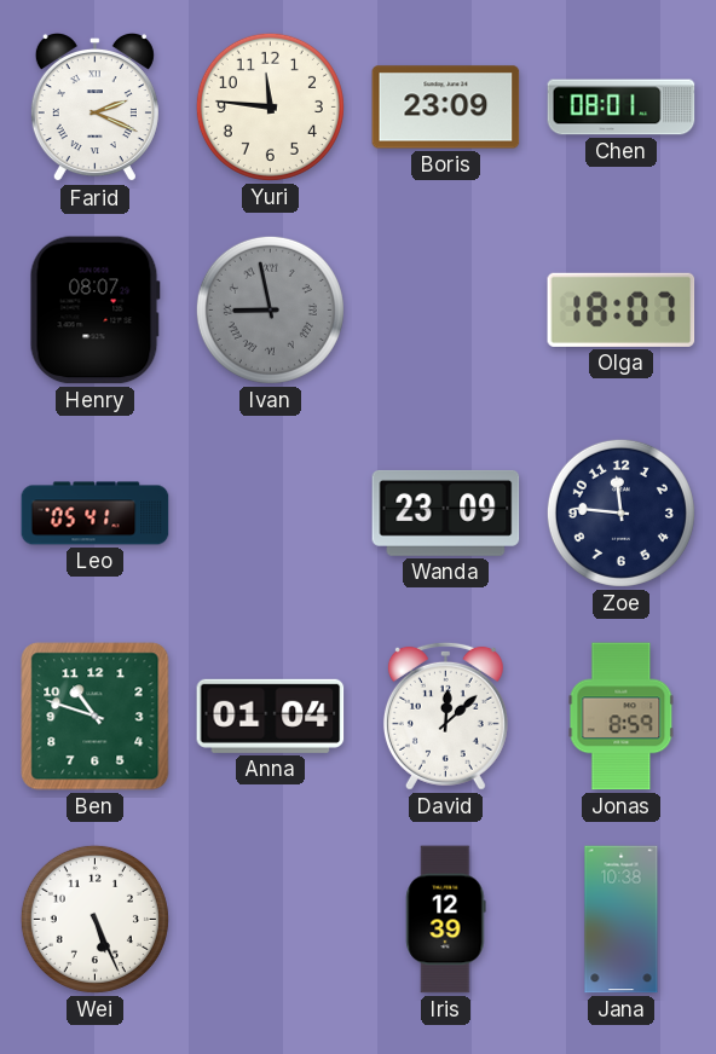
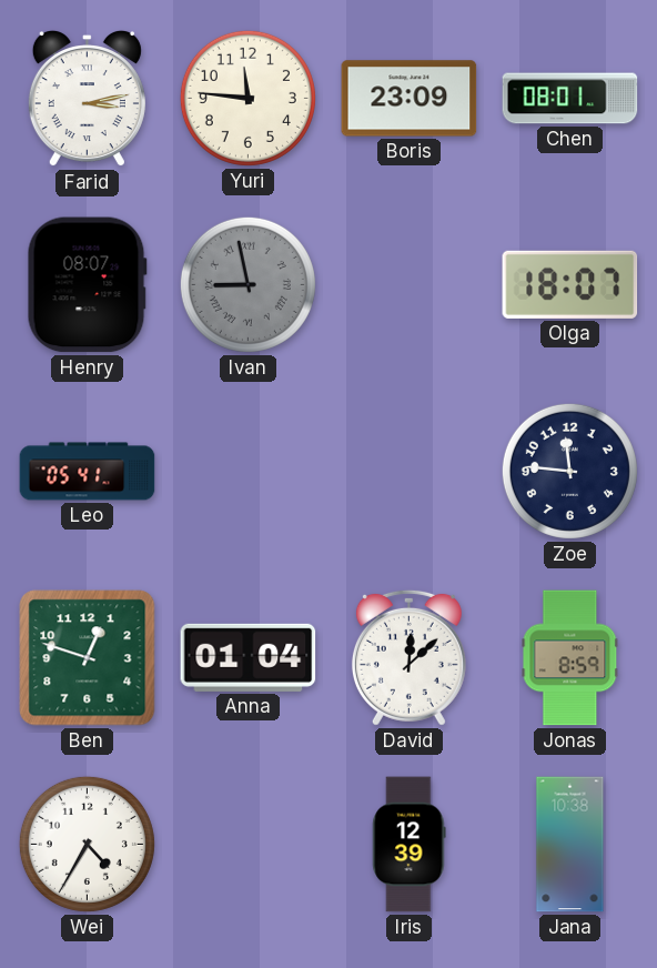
Farid: 2:19 -> 3:13 (87, 100)
Wanda: 23:09 -> none (446, 512)
Ben: 10:48 -> 12:48 (88, 658)
Wei: 5:26 -> 4:35 (87, 844)
